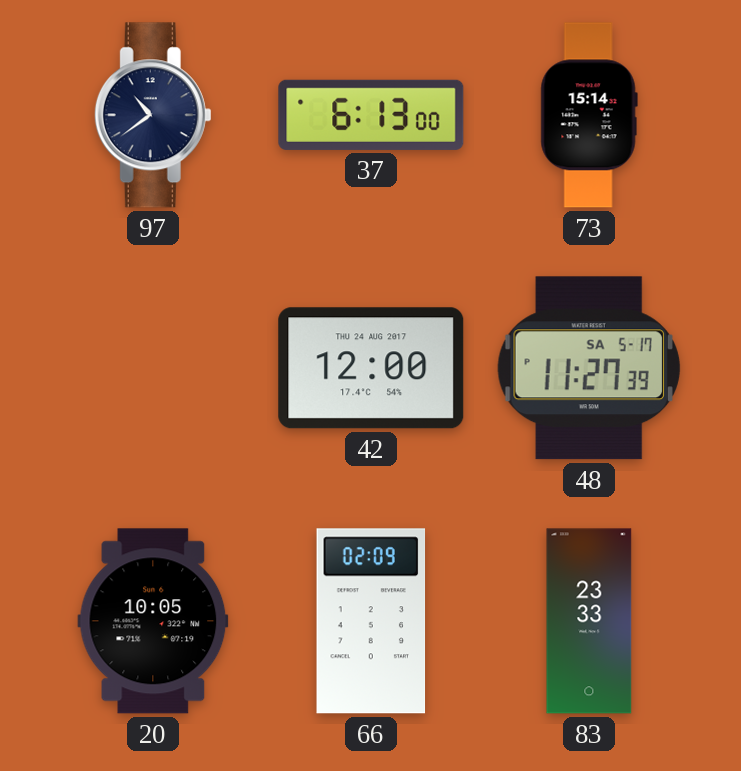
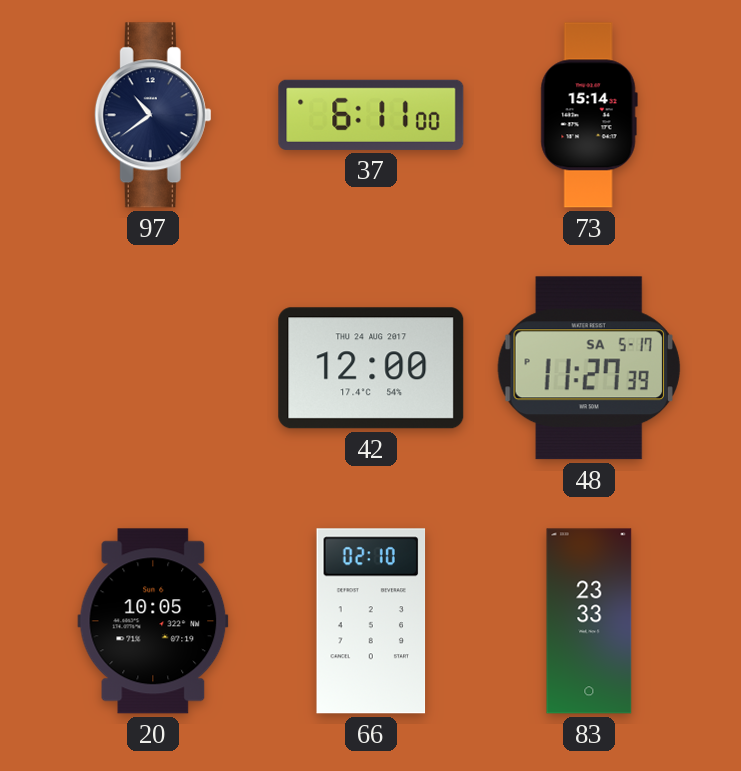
37: 6:13 -> 6:11 (371, 115)
66: 02:09 -> 02:10 (371, 621)
